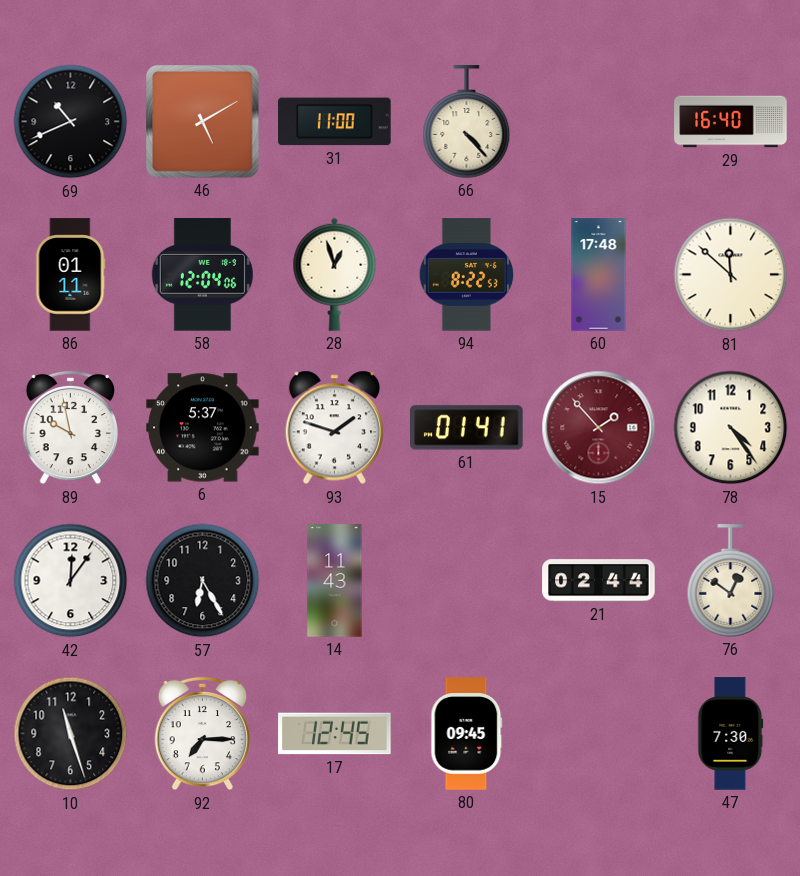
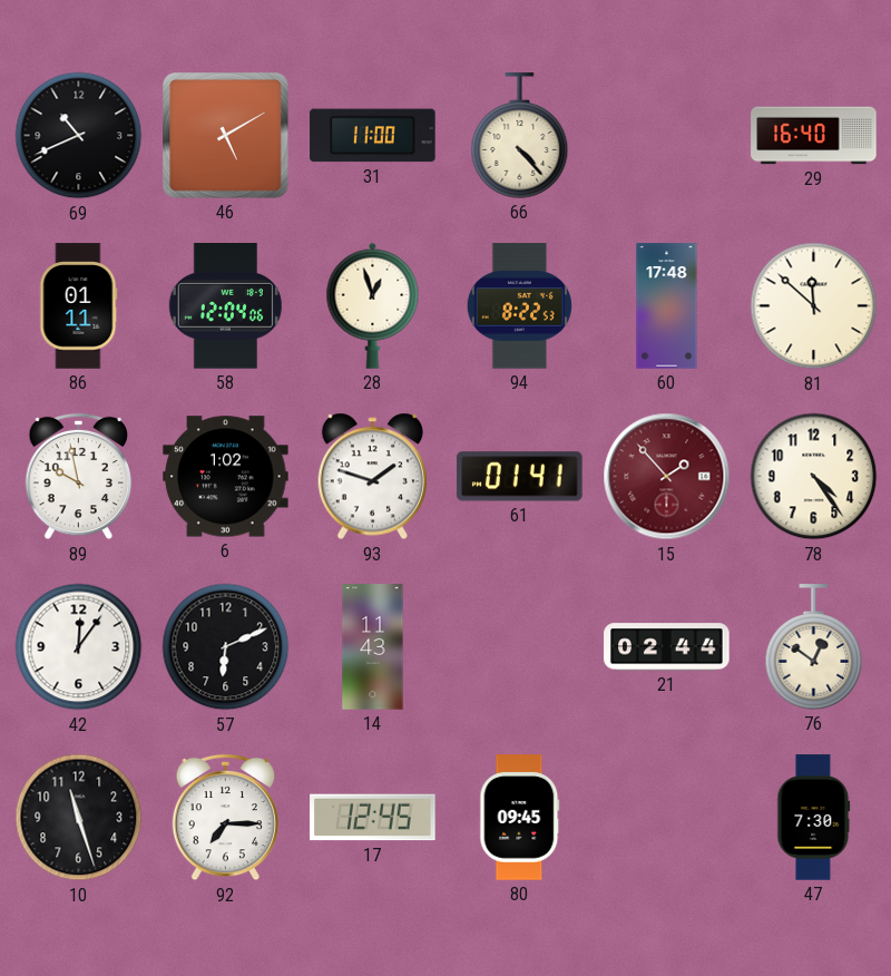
6: 5:37 -> 1:02 (226, 477)
57: 6:25 -> 6:11 (226, 647)
